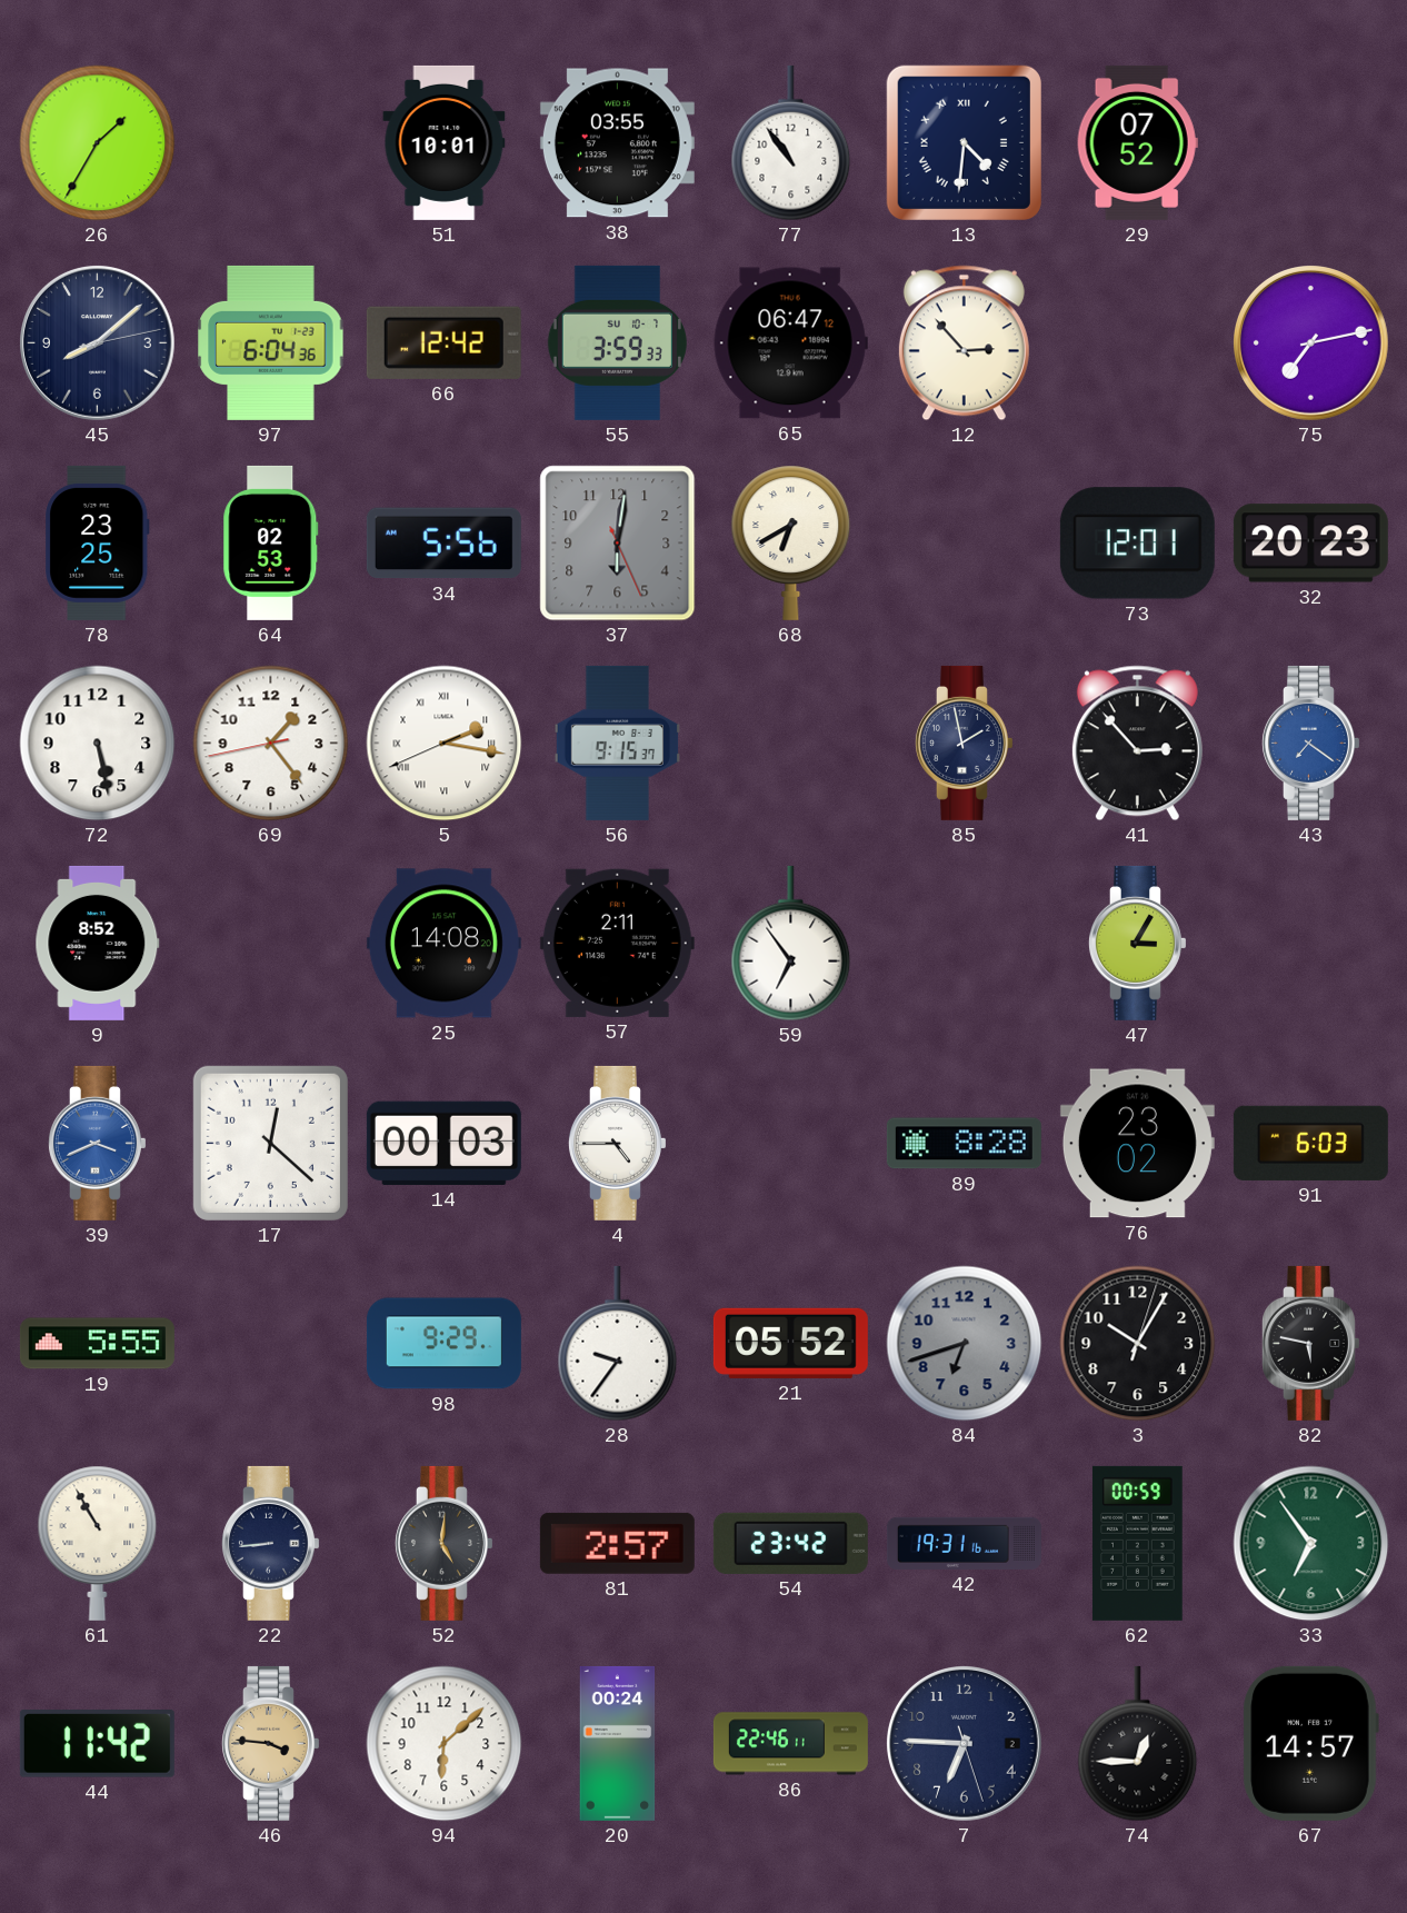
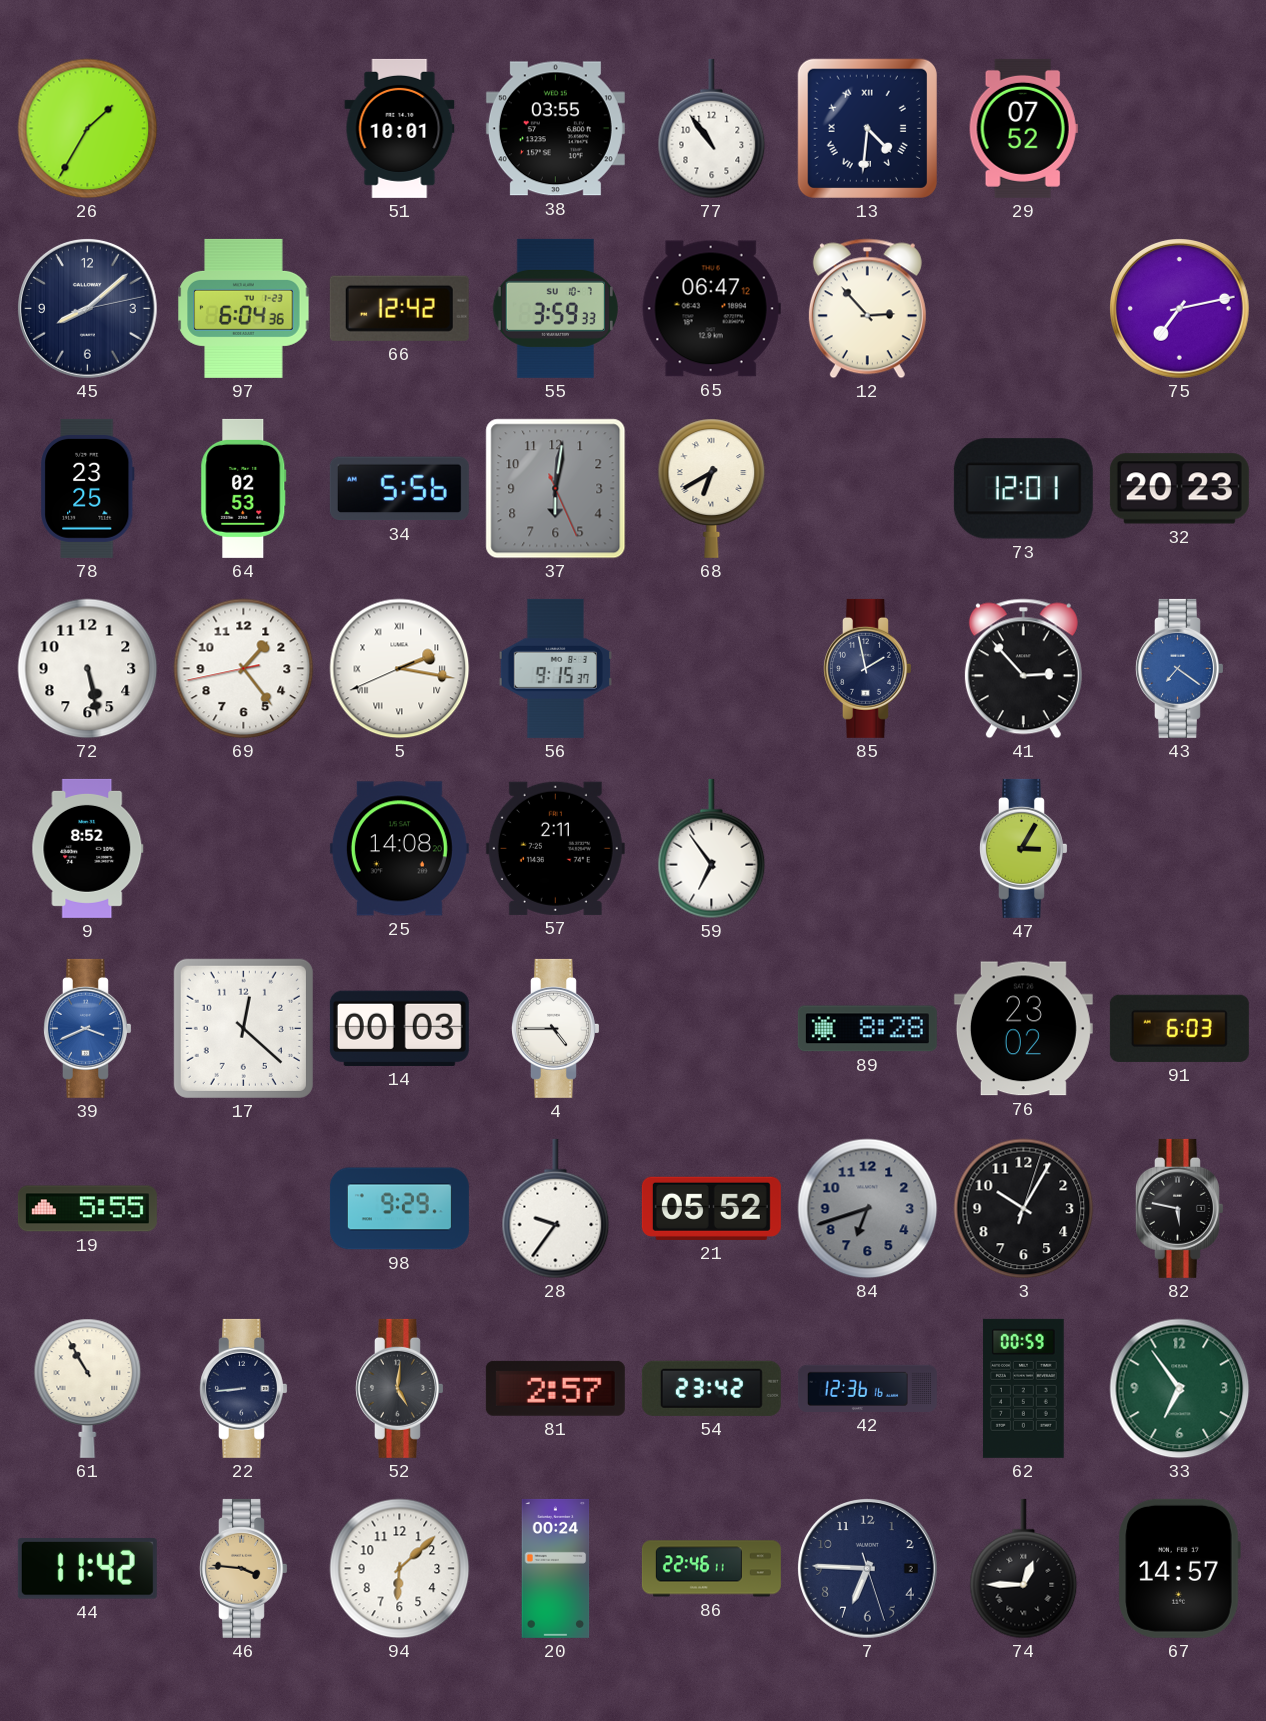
42: 19:31 -> 12:36 (867, 1388)
